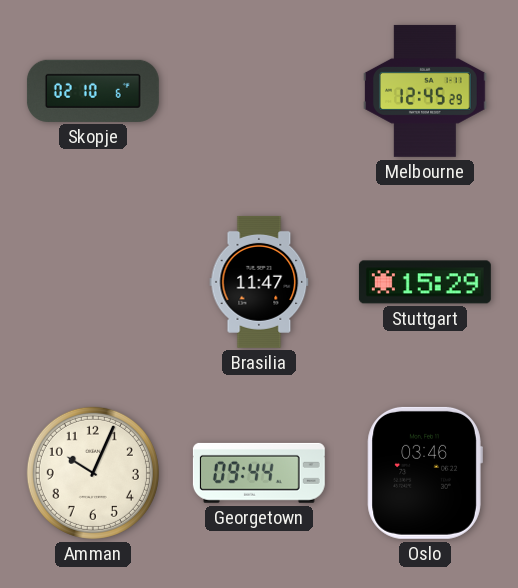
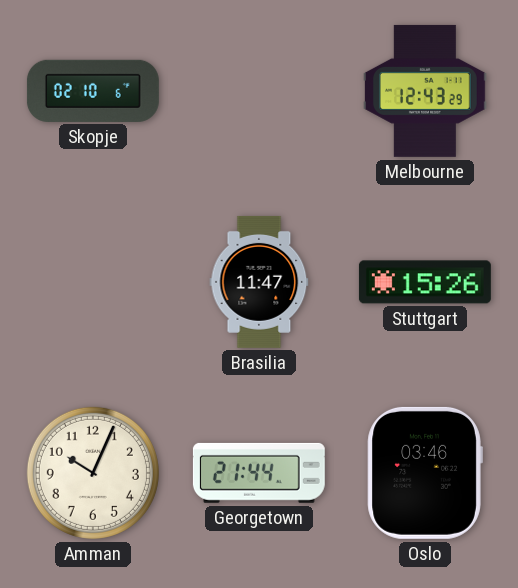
Melbourne: 12:45 -> 12:43 (425, 91)
Stuttgart: 15:29 -> 15:26 (425, 282)
Georgetown: 09:44 -> 21:44 (259, 473)
